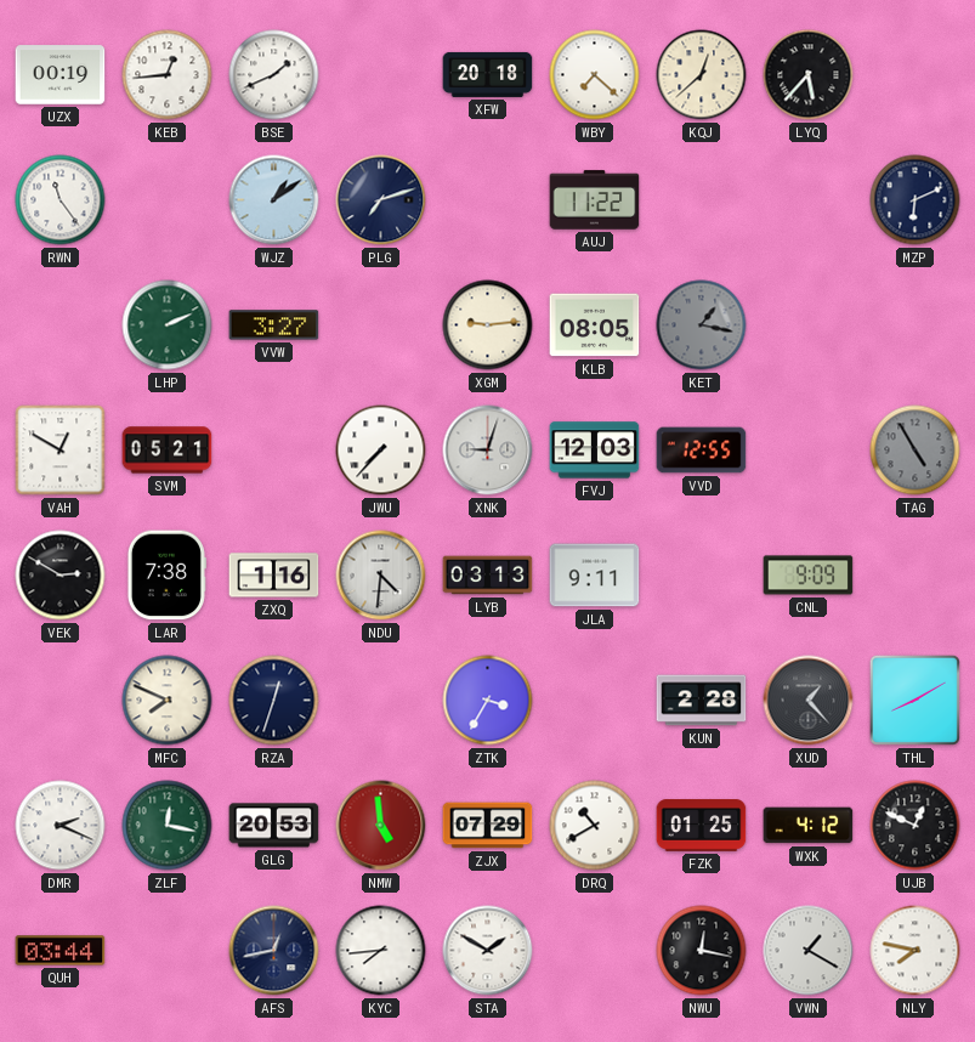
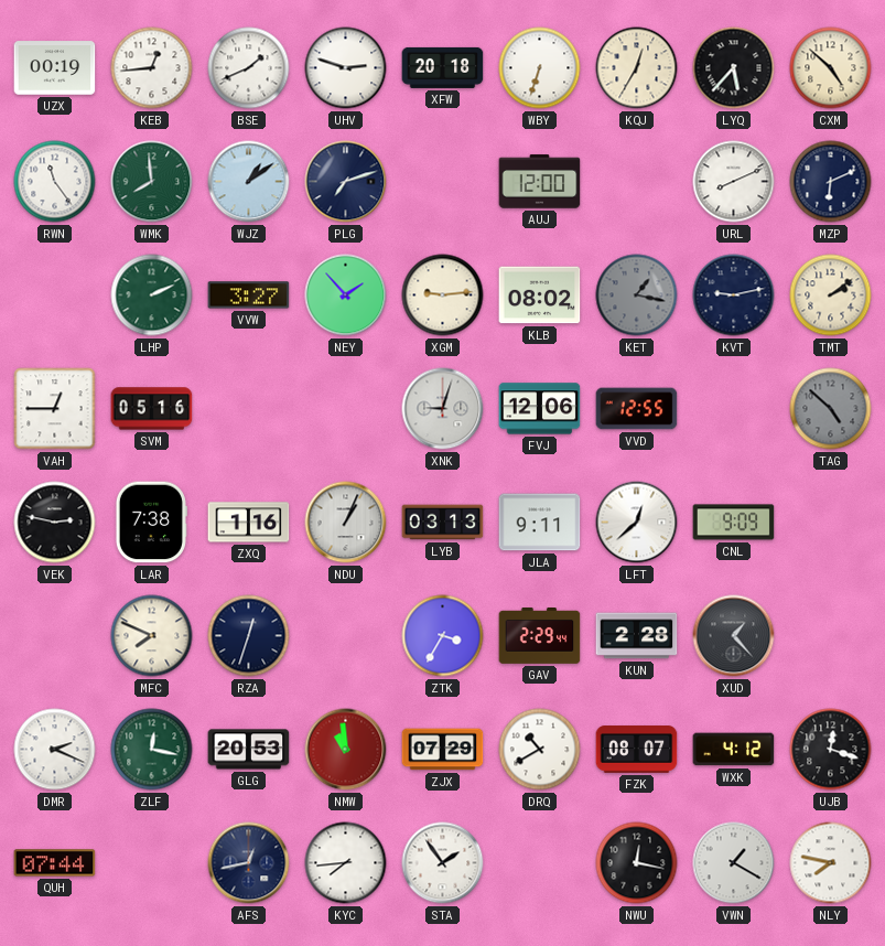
UHV: none -> 2:48 (346, 68)
WBY: 7:22 -> 6:33 (540, 68)
KQJ: 12:38 -> 12:35 (637, 68)
CXM: none -> 4:52 (831, 68)
WMK: none -> 7:59 (152, 182)
AUJ: 11:22 -> 12:00 (540, 182)
URL: none -> 8:11 (734, 182)
NEY: none -> 1:53 (346, 295)
KLB: 08:05 -> 08:02 (540, 295)
KVT: none -> 9:13 (734, 295)
TMT: none -> 2:09 (831, 295)
VAH: 12:50 -> 12:45 (55, 409)
SVM: 05:21 -> 05:16 (152, 409)
JWU: 7:37 -> none (381, 451)
FVJ: 12:03 -> 12:06 (540, 409)
TAG: 4:55 -> 4:52 (831, 409)
VEK: 2:50 -> 2:47 (55, 523)
NDU: 4:31 -> 1:04 (346, 523)
LFT: none -> 12:38 (637, 523)
GAV: none -> 2:29 (540, 636)
THL: 8:10 -> none (914, 700)
NMW: 4:59 -> 10:59 (346, 750)
FZK: 01:25 -> 08:07 (637, 750)
UJB: 12:49 -> 12:18 (831, 750)
QUH: 03:44 -> 07:44 (55, 863)
STA: 1:50 -> 1:54 (443, 863)
